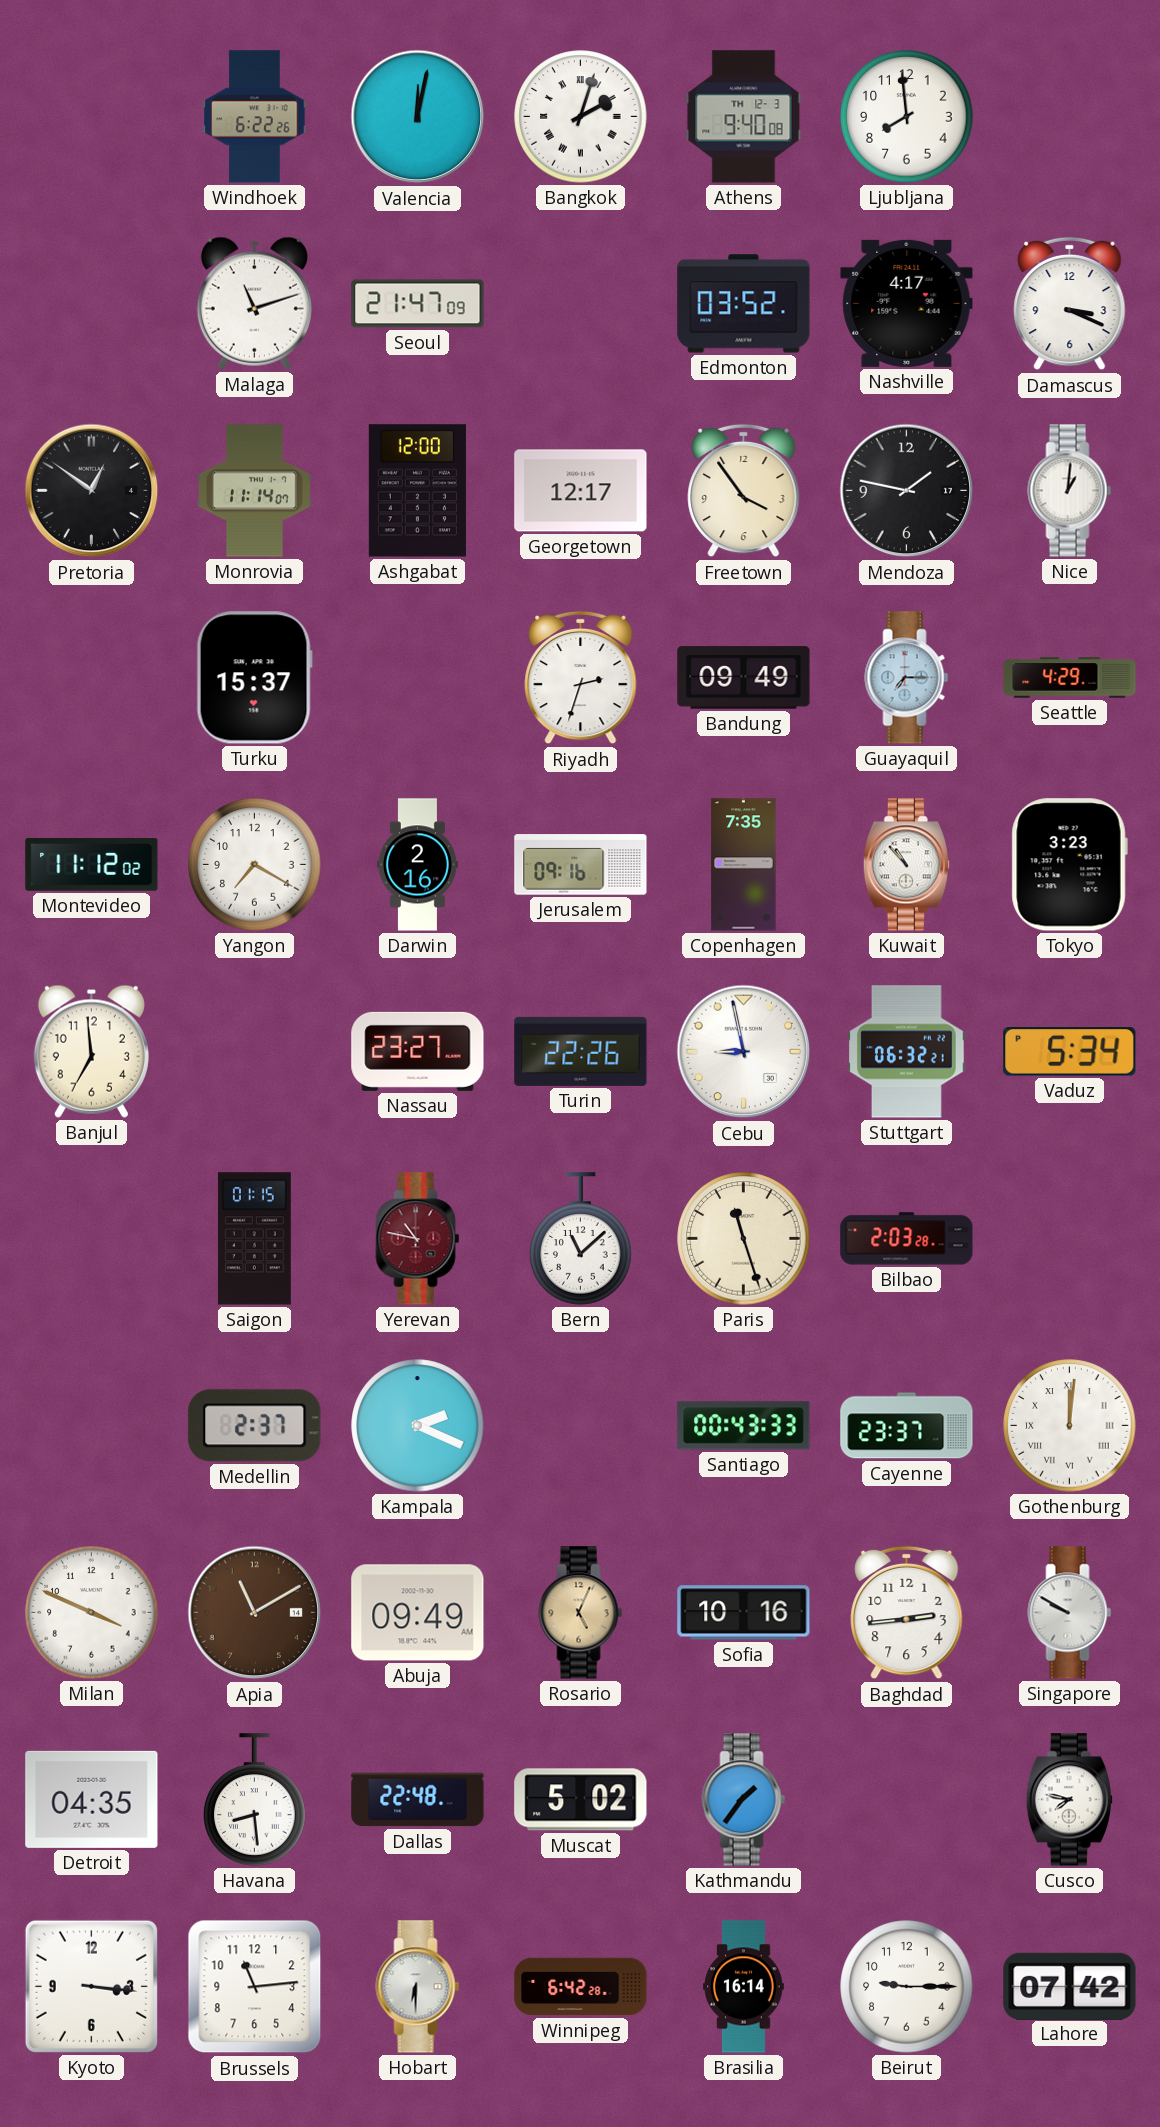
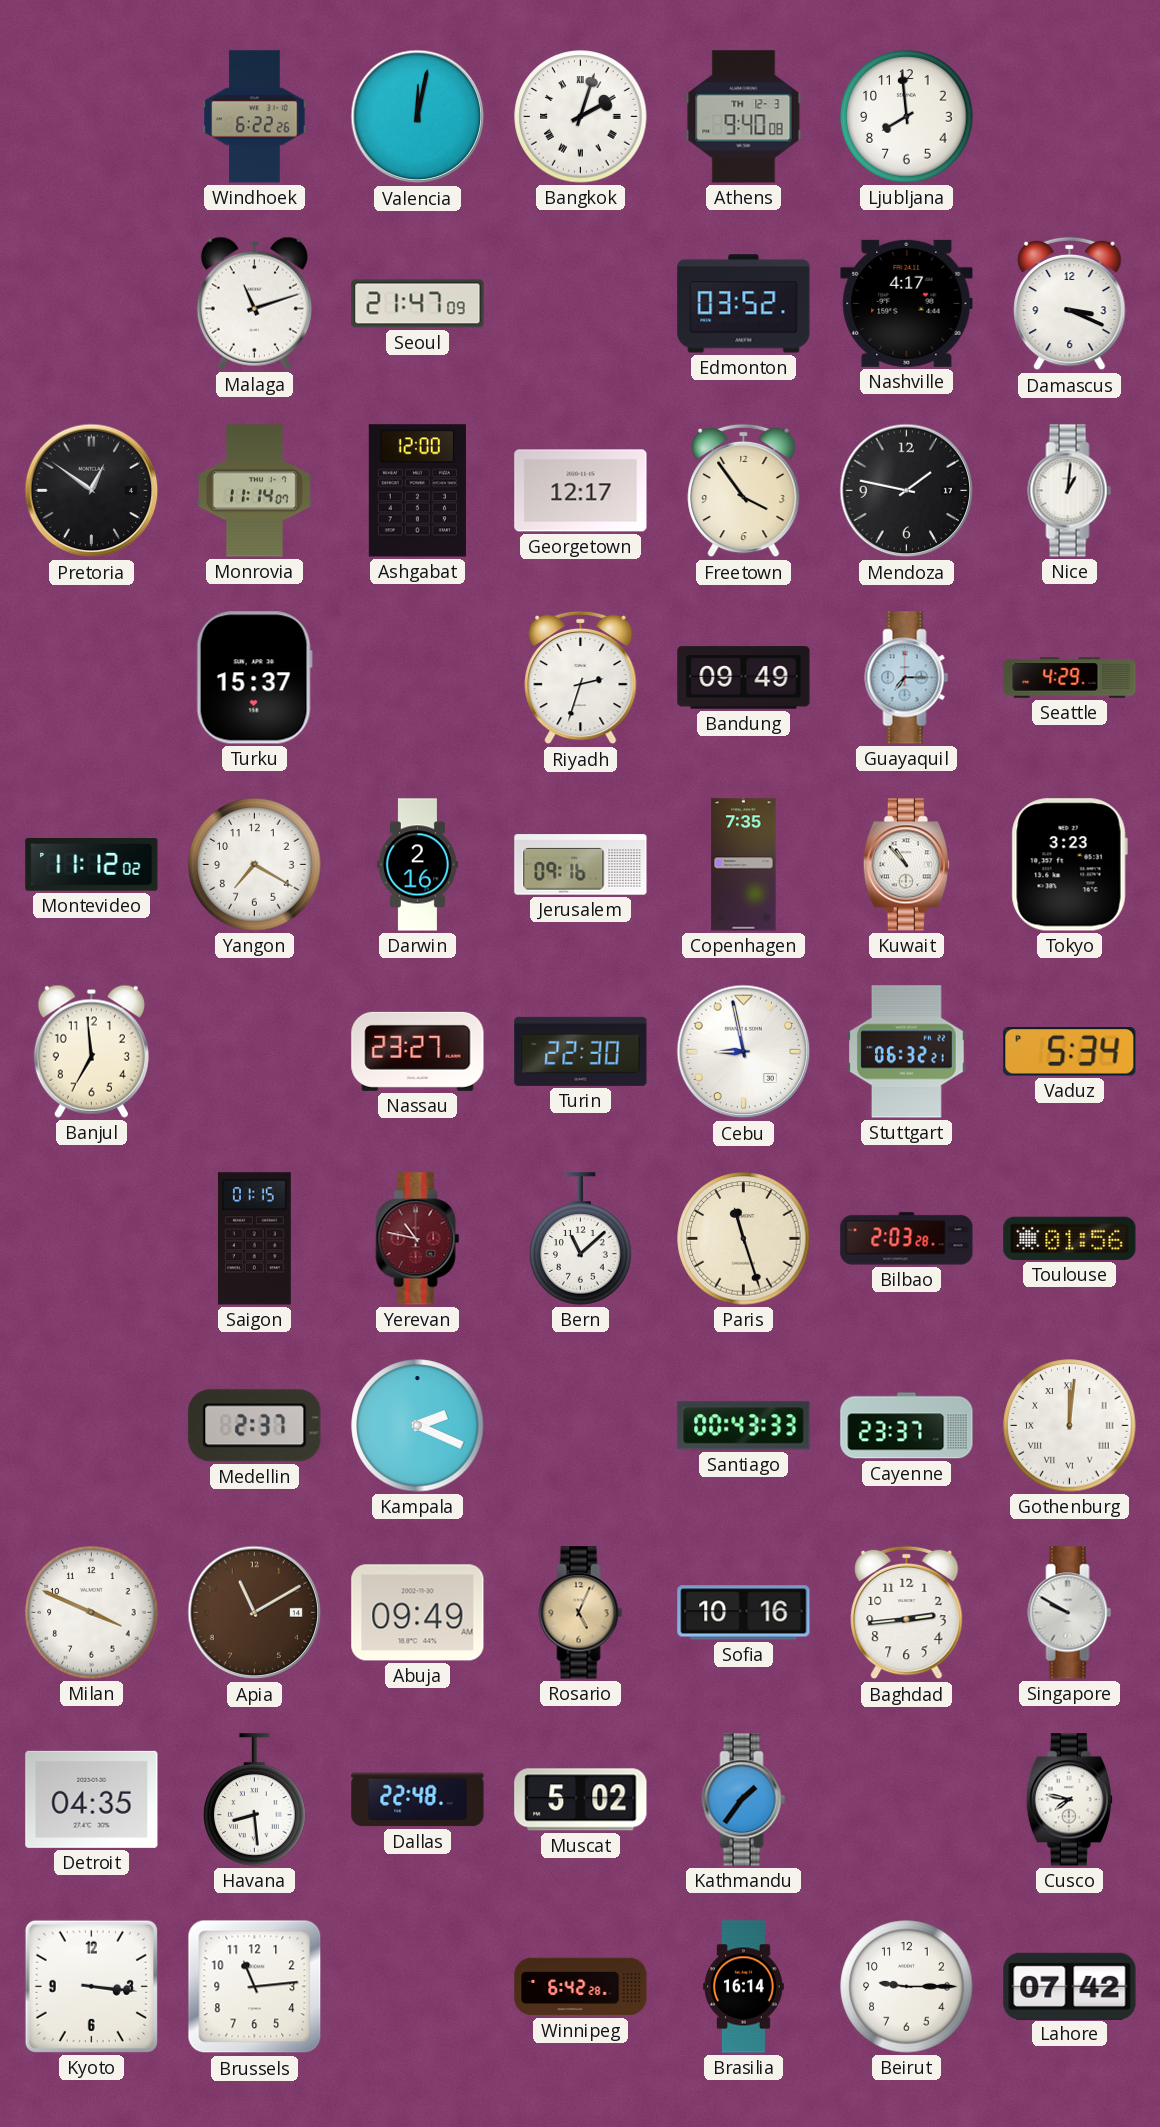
Turin: 22:26 -> 22:30 (581, 1051)
Toulouse: none -> 01:56 (1070, 1238)
Hobart: 6:30 -> none (418, 1987)
